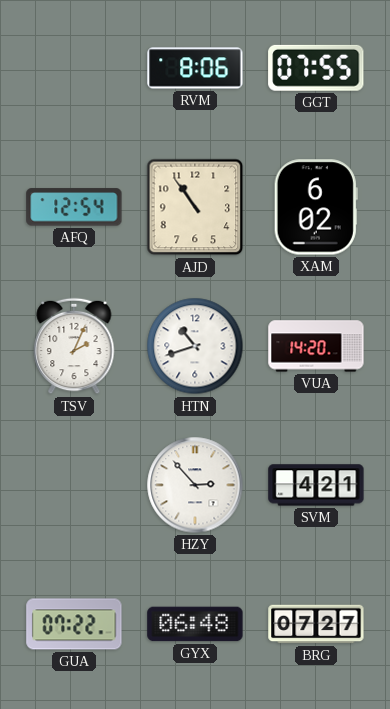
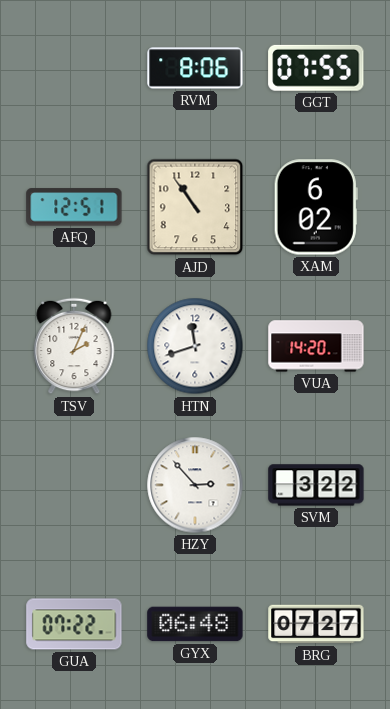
AFQ: 12:54 -> 12:51 (74, 207)
HTN: 10:42 -> 11:42 (195, 346)
SVM: 4:21 -> 3:22 (316, 485)
